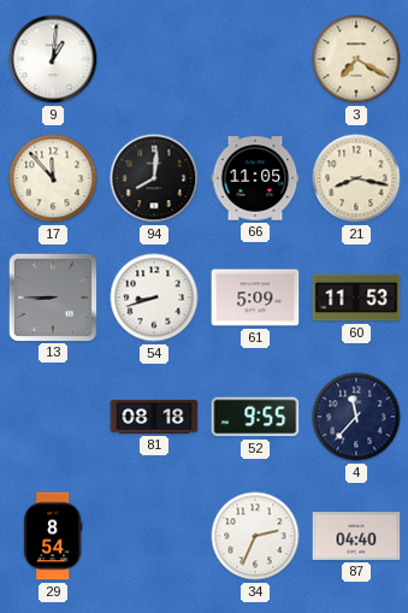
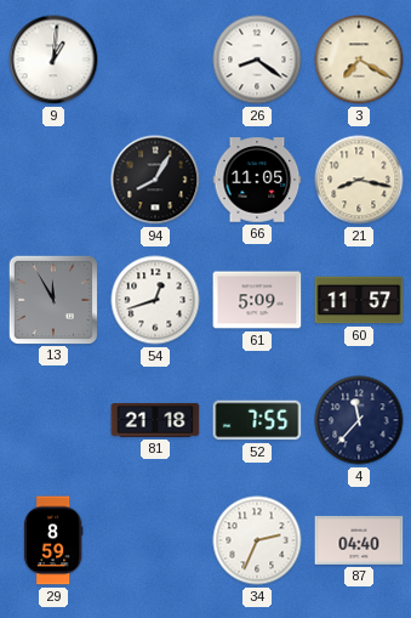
26: none -> 8:21 (257, 59)
17: 11:53 -> none (53, 178)
94: 8:01 -> 8:05 (155, 180)
13: 8:45 -> 11:55 (52, 299)
54: 8:42 -> 12:42 (155, 300)
60: 11:53 -> 11:57 (359, 300)
81: 08:18 -> 21:18 (155, 420)
52: 9:55 -> 7:55 (257, 420)
29: 8:54 -> 8:59 (53, 540)
